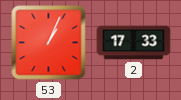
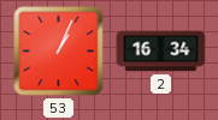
2: 17:33 -> 16:34 (161, 52)
